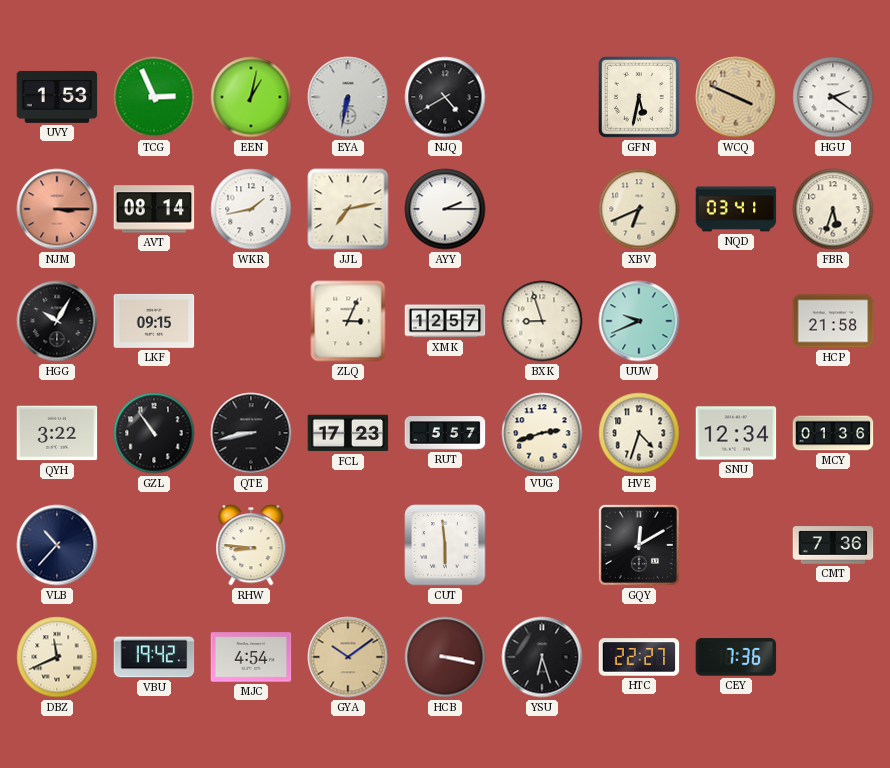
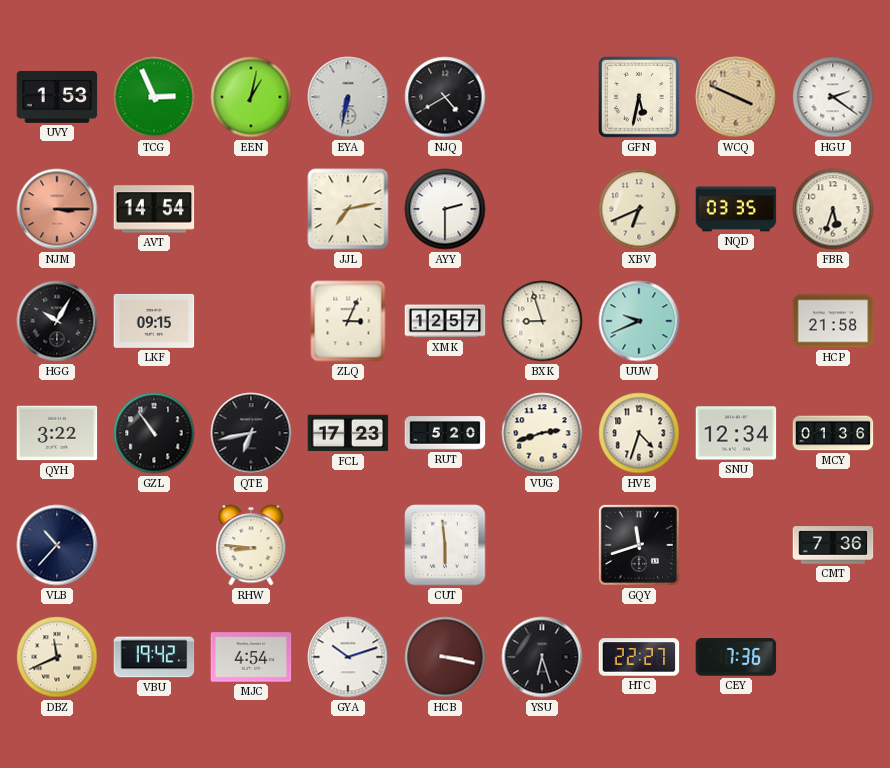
AVT: 08:14 -> 14:54 (154, 209)
WKR: 1:43 -> none (251, 209)
AYY: 2:15 -> 2:30 (445, 209)
NQD: 03:41 -> 03:35 (736, 209)
QTE: 8:43 -> 6:43 (251, 433)
RUT: 5:57 -> 5:20 (445, 433)
GQY: 12:10 -> 11:42 (639, 545)
GYA: 10:09 -> 10:12 (348, 657)
GYA dial: champagne -> white (348, 657)
